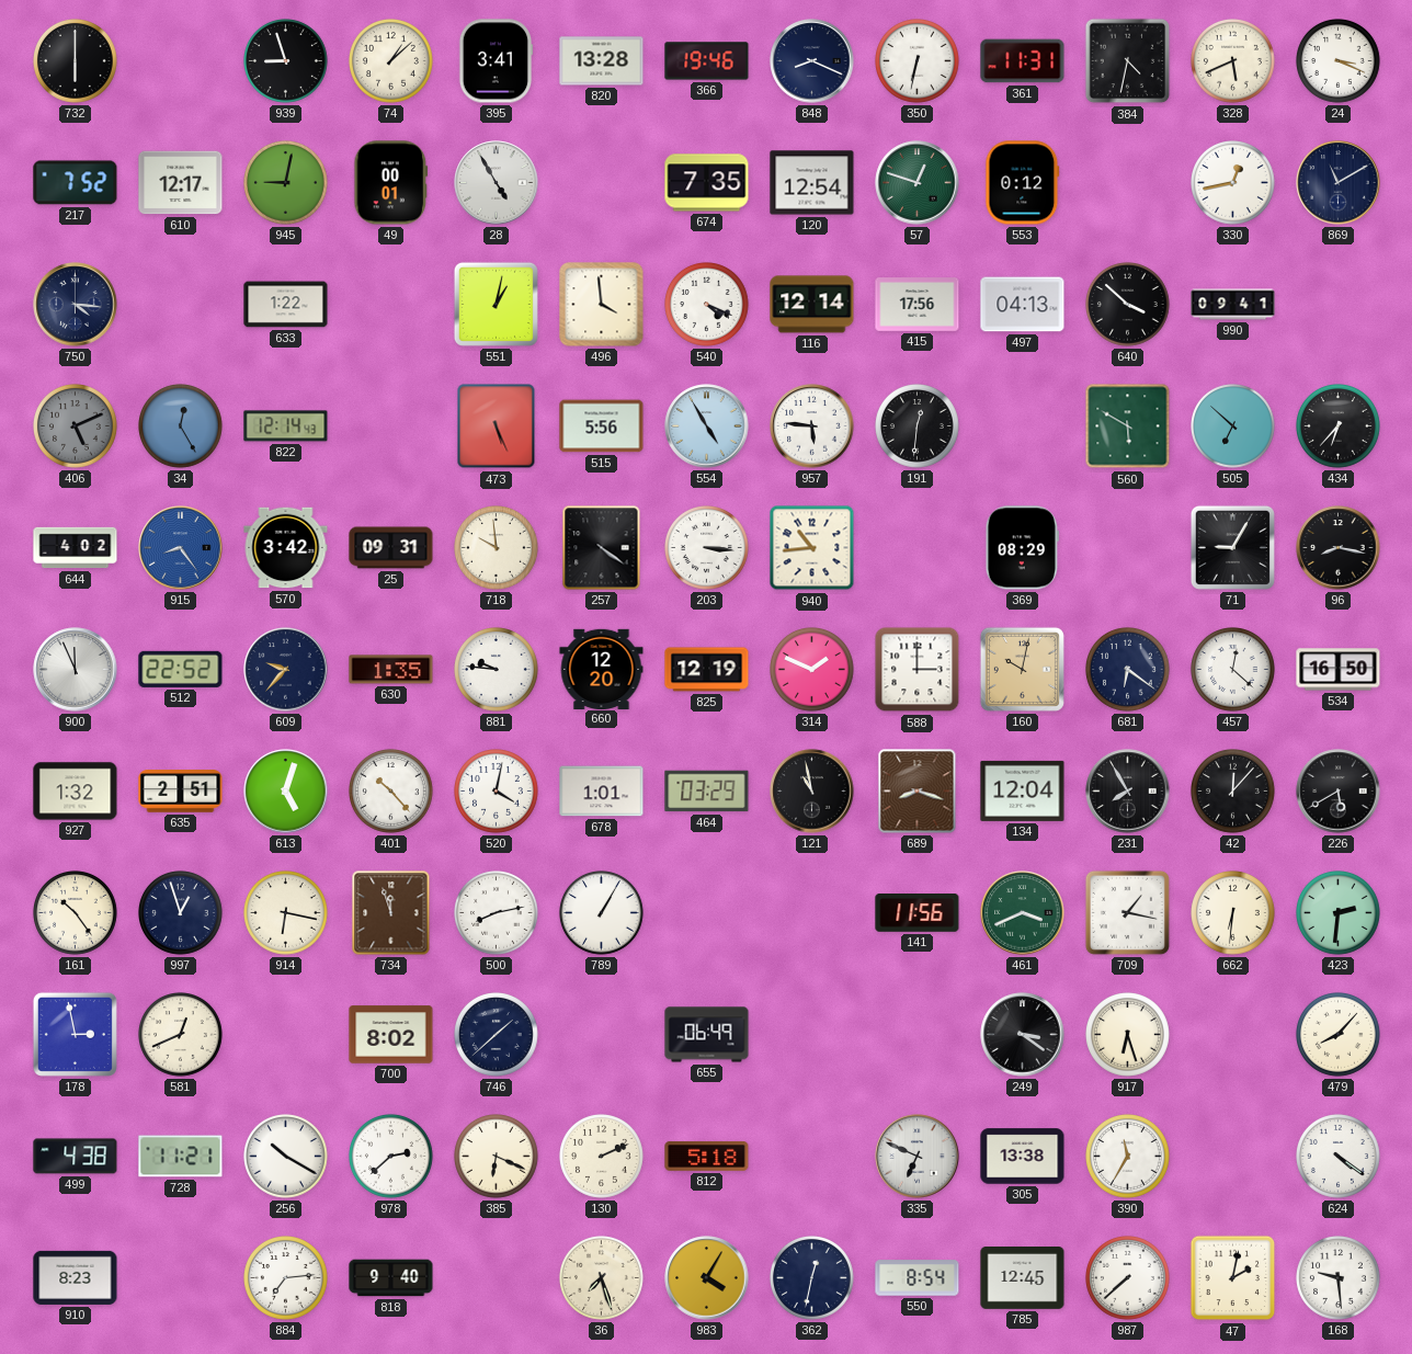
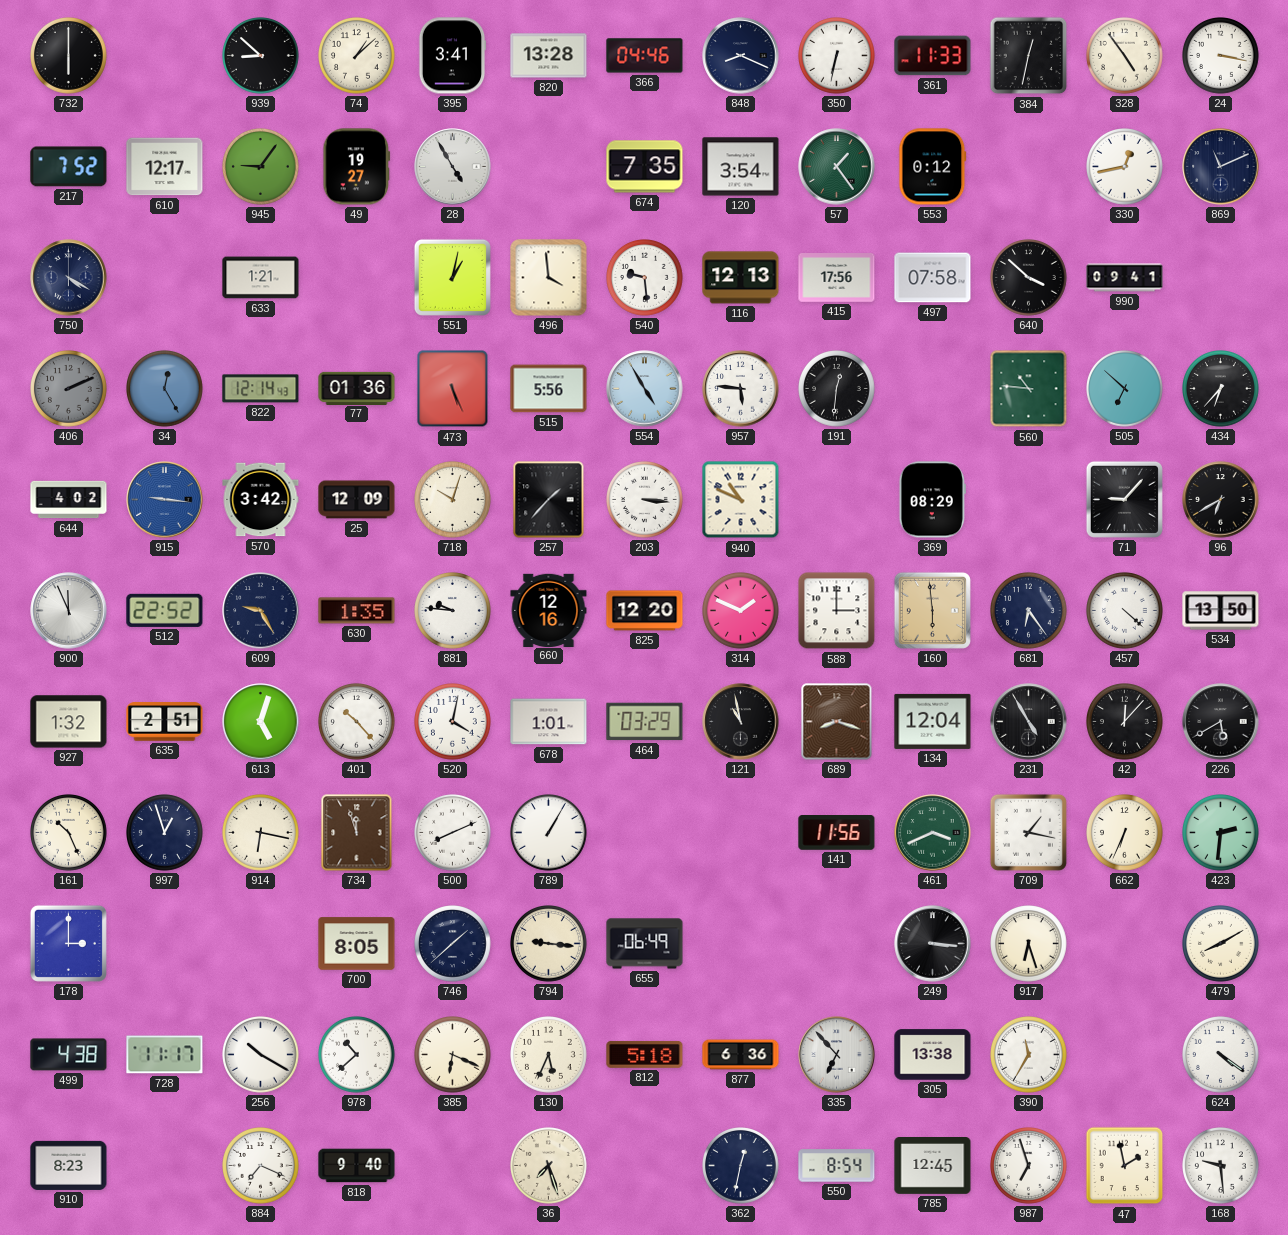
939: 8:57 -> 8:52 (261, 56)
366: 19:46 -> 04:46 (645, 56)
361: 11:31 -> 11:33 (933, 56)
384: 4:32 -> 12:32 (1029, 56)
328: 5:41 -> 4:54 (1125, 56)
24: 3:19 -> 3:17 (1221, 56)
945: 9:02 -> 9:06 (261, 167)
49: 00:01 -> 19:27 (357, 167)
120: 12:54 -> 3:54 (741, 167)
57: 12:48 -> 1:24 (837, 167)
869: 11:10 -> 11:11 (1221, 167)
750: 4:16 -> 4:20 (69, 278)
633: 1:22 -> 1:21 (261, 278)
540: 4:19 -> 9:29 (645, 278)
116: 12:14 -> 12:13 (741, 278)
497: 04:13 -> 07:58 (933, 278)
406: 5:11 -> 2:11 (69, 389)
77: none -> 01:36 (357, 388)
560: 5:50 -> 10:46 (1029, 389)
915: 8:24 -> 9:16 (165, 500)
25: 09:31 -> 12:09 (357, 500)
718: 9:59 -> 10:03 (453, 500)
257: 4:21 -> 1:37 (549, 500)
940: 10:44 -> 10:49 (741, 500)
71: 9:05 -> 9:07 (1124, 499)
96: 8:17 -> 6:40 (1221, 500)
609: 9:37 -> 9:25 (261, 611)
660: 12:20 -> 12:16 (549, 610)
825: 12:19 -> 12:20 (645, 611)
160: 10:02 -> 5:59 (932, 610)
681: 6:21 -> 6:24 (1029, 611)
457: 12:22 -> 4:22 (1125, 611)
534: 16:50 -> 13:50 (1221, 611)
231: 7:55 -> 4:55 (1029, 722)
161: 10:24 -> 10:26 (69, 833)
500: 8:13 -> 8:11 (453, 833)
662: 6:31 -> 6:34 (1125, 833)
178: 2:58 -> 3:00 (68, 943)
581: 12:41 -> none (181, 1035)
700: 8:02 -> 8:05 (357, 944)
794: none -> 9:16 (549, 944)
249: 3:21 -> 3:16 (933, 944)
479: 8:07 -> 8:10 (1221, 944)
728: 11:21 -> 11:17 (165, 1055)
978: 2:38 -> 10:38 (357, 1055)
130: 2:11 -> 5:34 (549, 1055)
877: none -> 6:36 (741, 1055)
335: 6:49 -> 6:53 (837, 1055)
884: 7:14 -> 7:19 (261, 1166)
983: 4:05 -> none (707, 1278)
987: 7:38 -> 6:57 (1029, 1166)
47: 2:02 -> 1:58 (1125, 1166)
